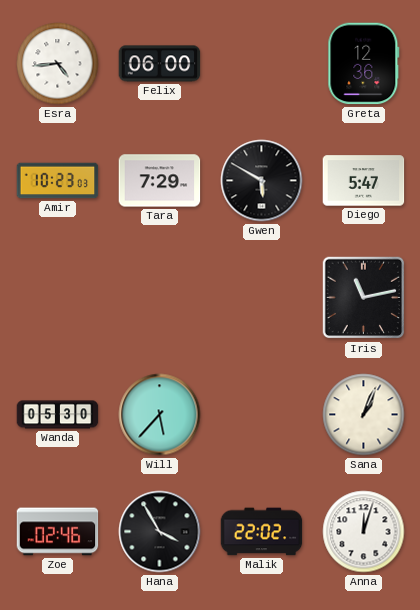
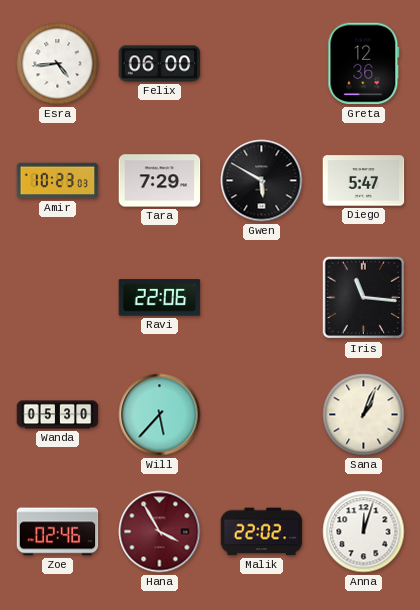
Ravi: none -> 22:06 (160, 298)
Iris: 11:13 -> 11:16 (364, 298)
Hana dial: black -> burgundy (160, 532)
